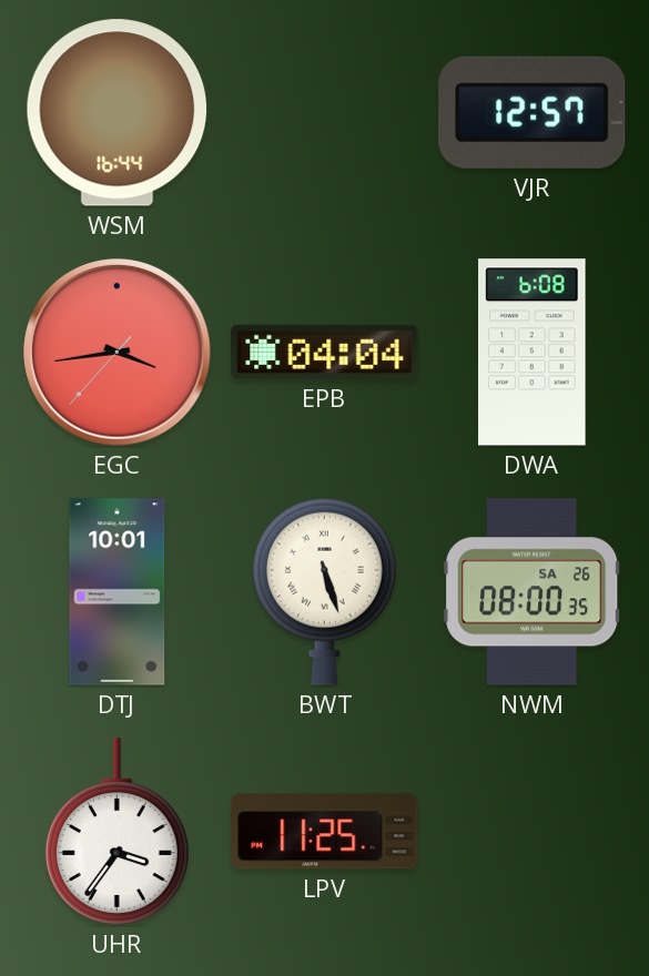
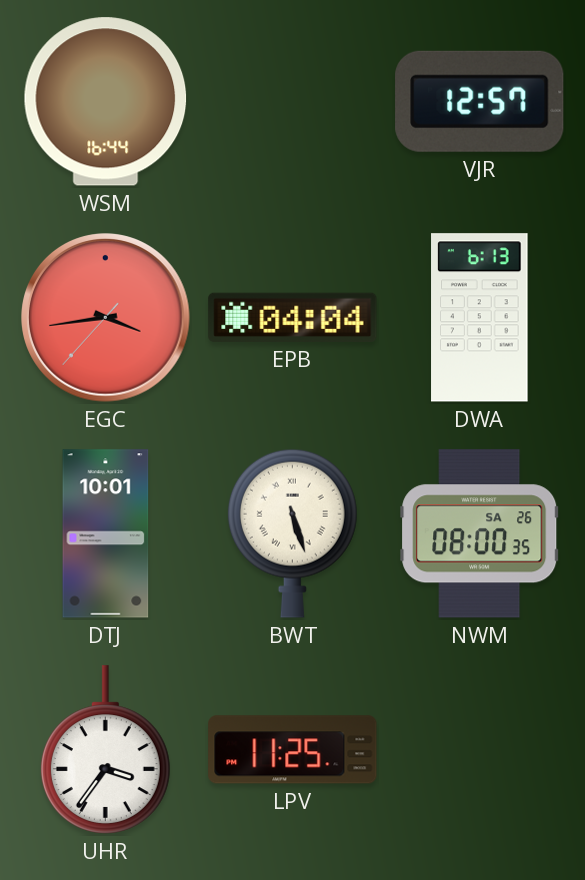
DWA: 6:08 -> 6:13 (480, 318)
